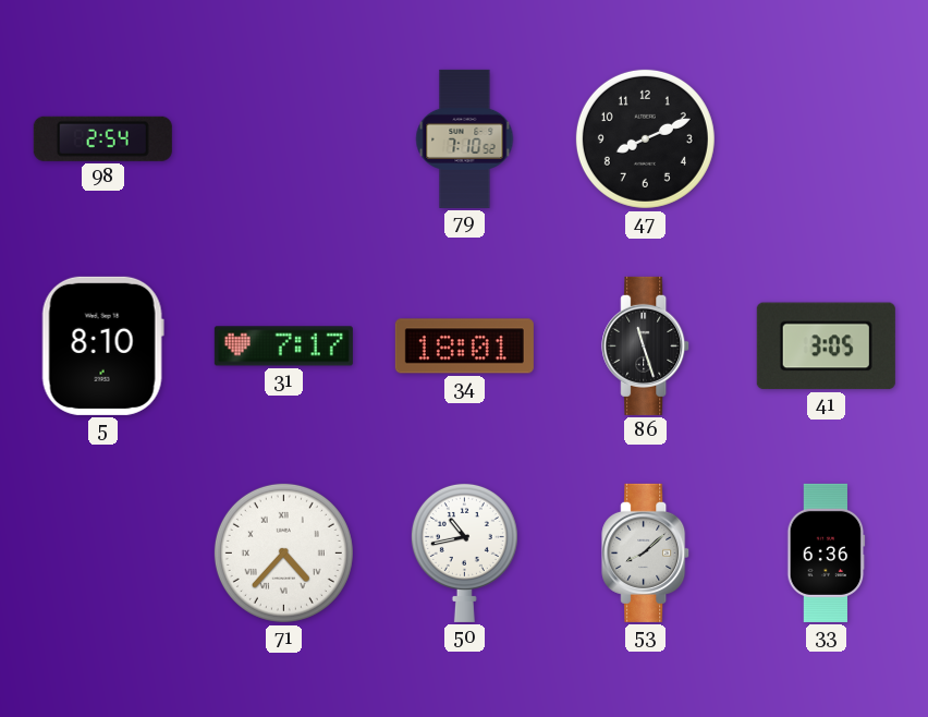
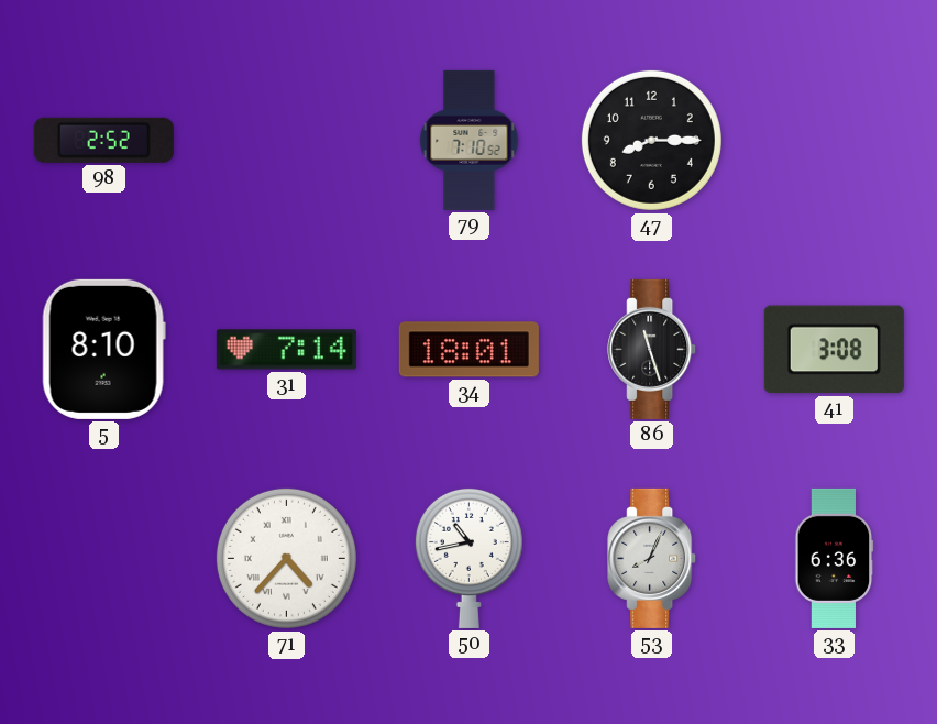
98: 2:54 -> 2:52 (103, 140)
47: 8:11 -> 8:15 (651, 140)
31: 7:17 -> 7:14 (286, 350)
41: 3:05 -> 3:08 (834, 350)
53: 8:08 -> 8:04 (652, 558)
